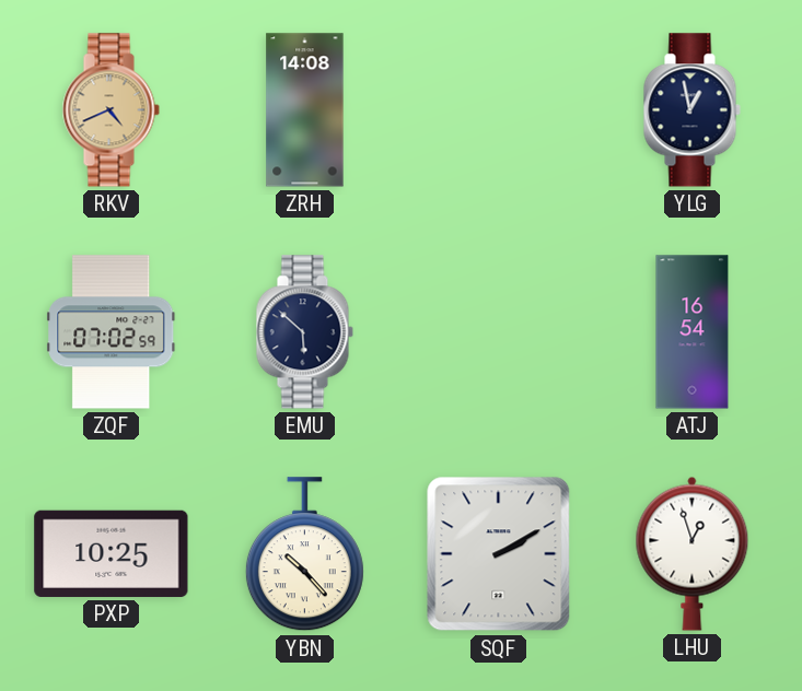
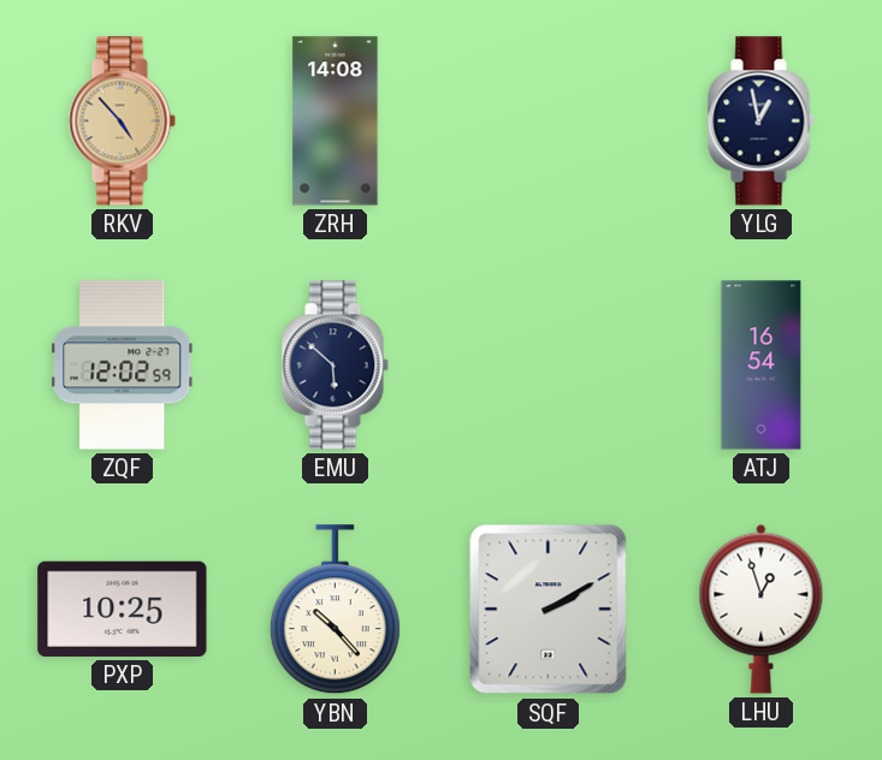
RKV: 4:41 -> 4:53 (122, 121)
ZQF: 07:02 -> 12:02 (123, 366)
